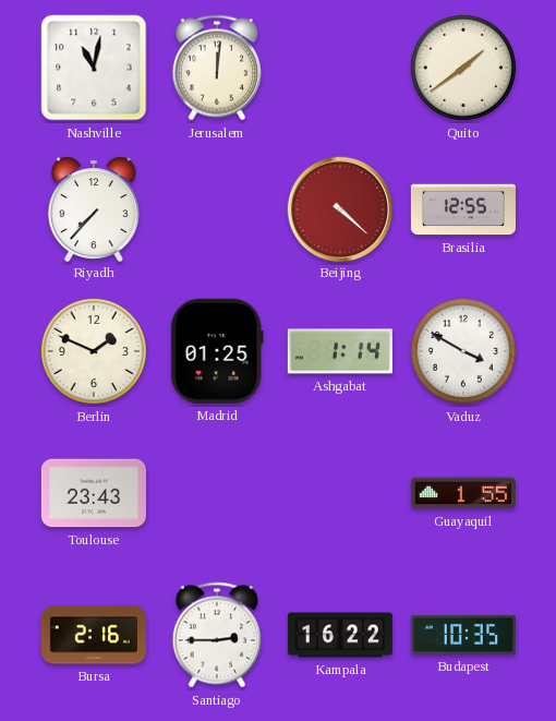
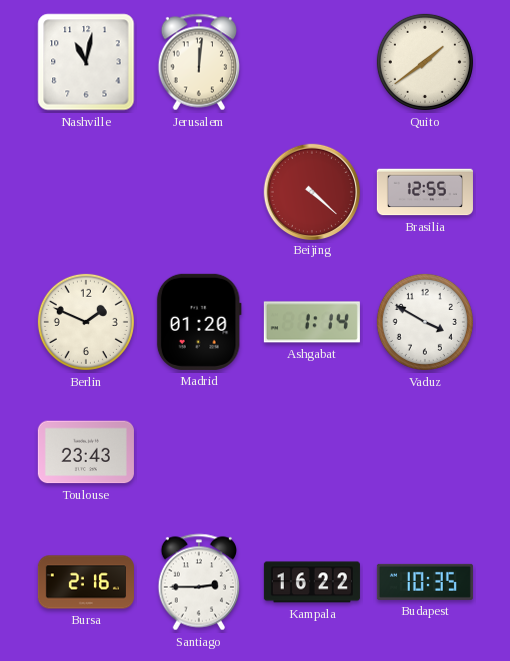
Riyadh: 7:37 -> none (94, 208)
Madrid: 01:25 -> 01:20 (199, 322)
Guayaquil: 1:55 -> none (463, 493)
